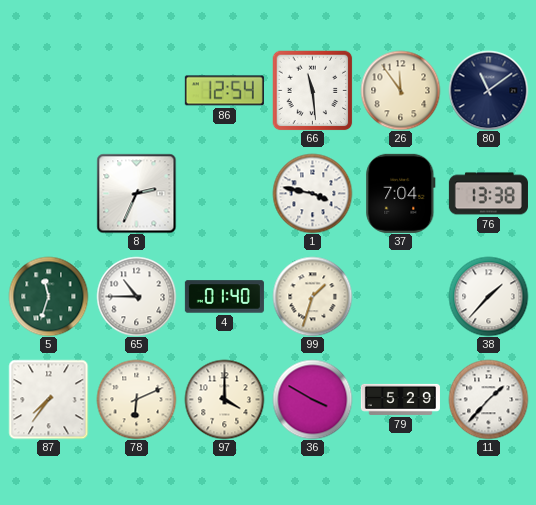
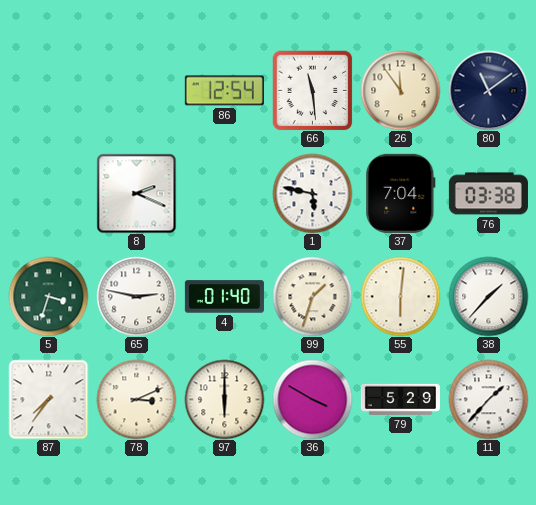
8: 2:34 -> 2:19 (136, 193)
1: 3:47 -> 5:47 (312, 193)
76: 13:38 -> 03:38 (488, 194)
5: 11:33 -> 3:33 (48, 296)
65: 10:45 -> 2:47 (136, 296)
55: none -> 6:01 (400, 296)
78: 6:11 -> 3:11 (136, 399)
97: 4:00 -> 6:00 (224, 399)
